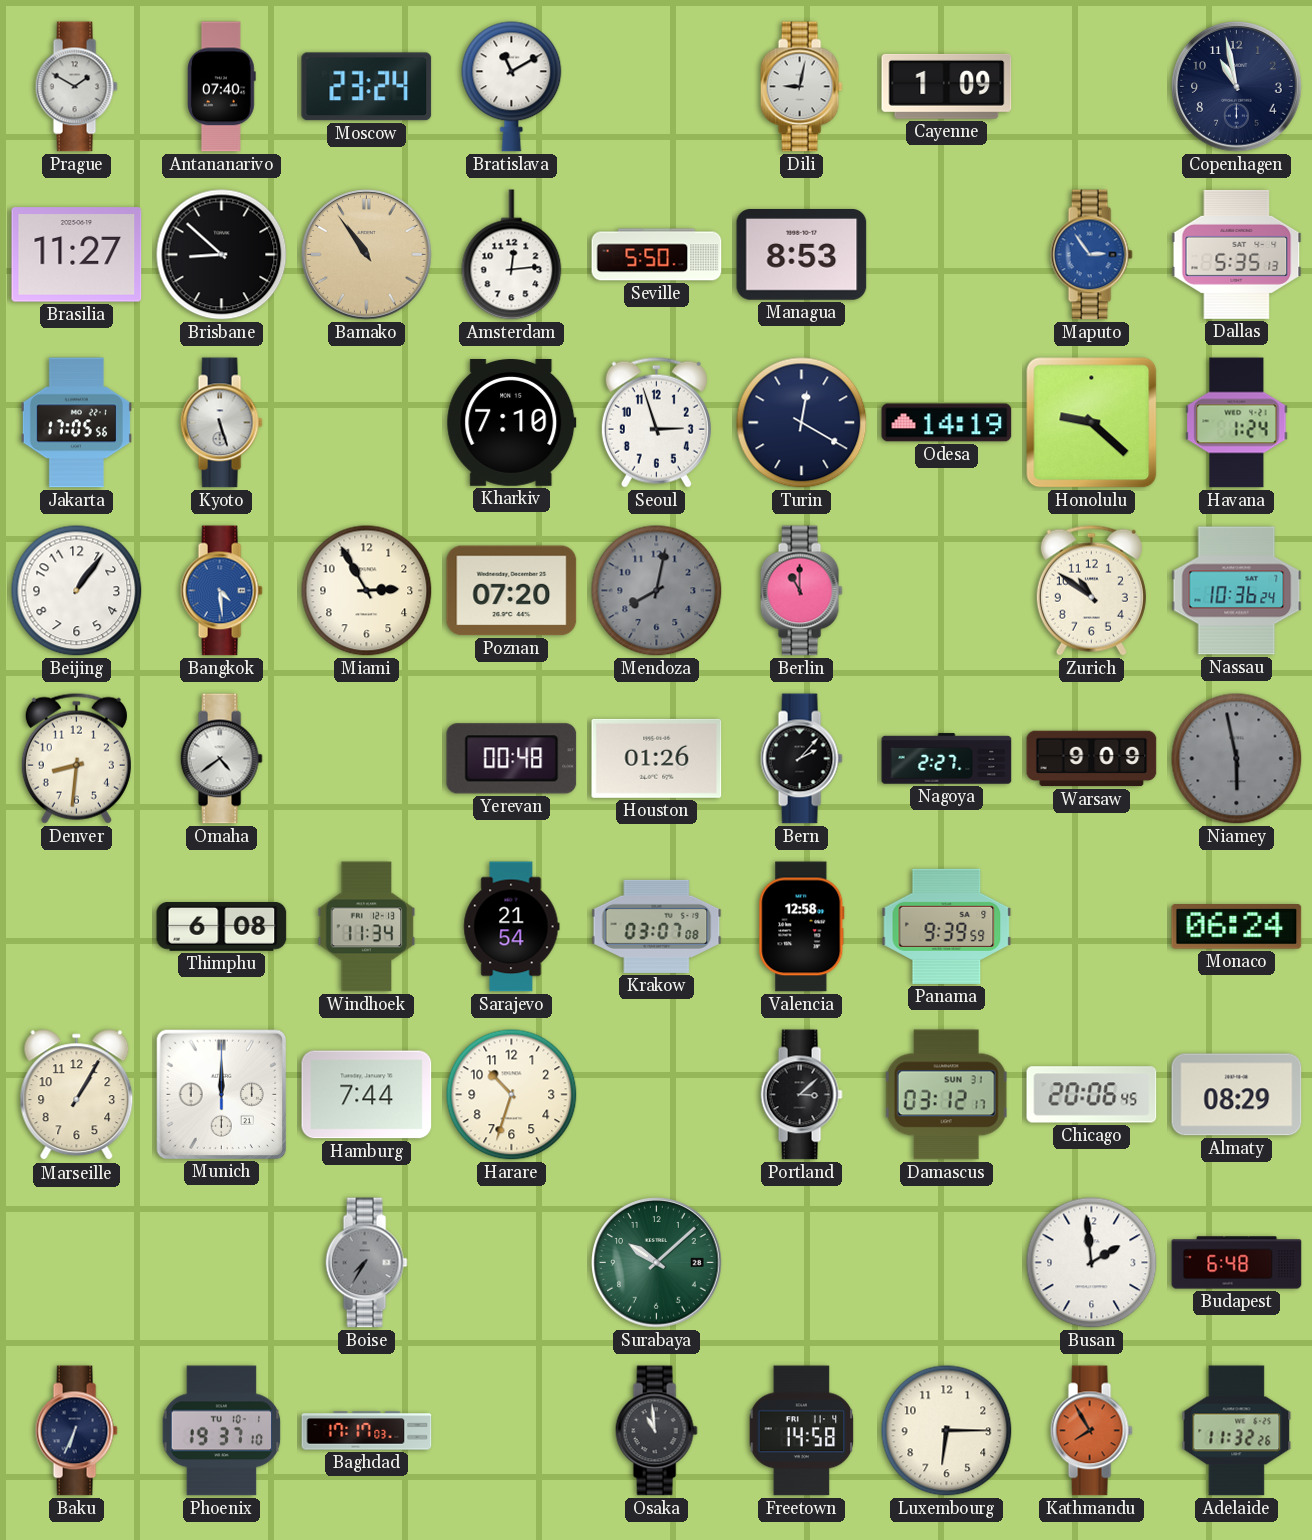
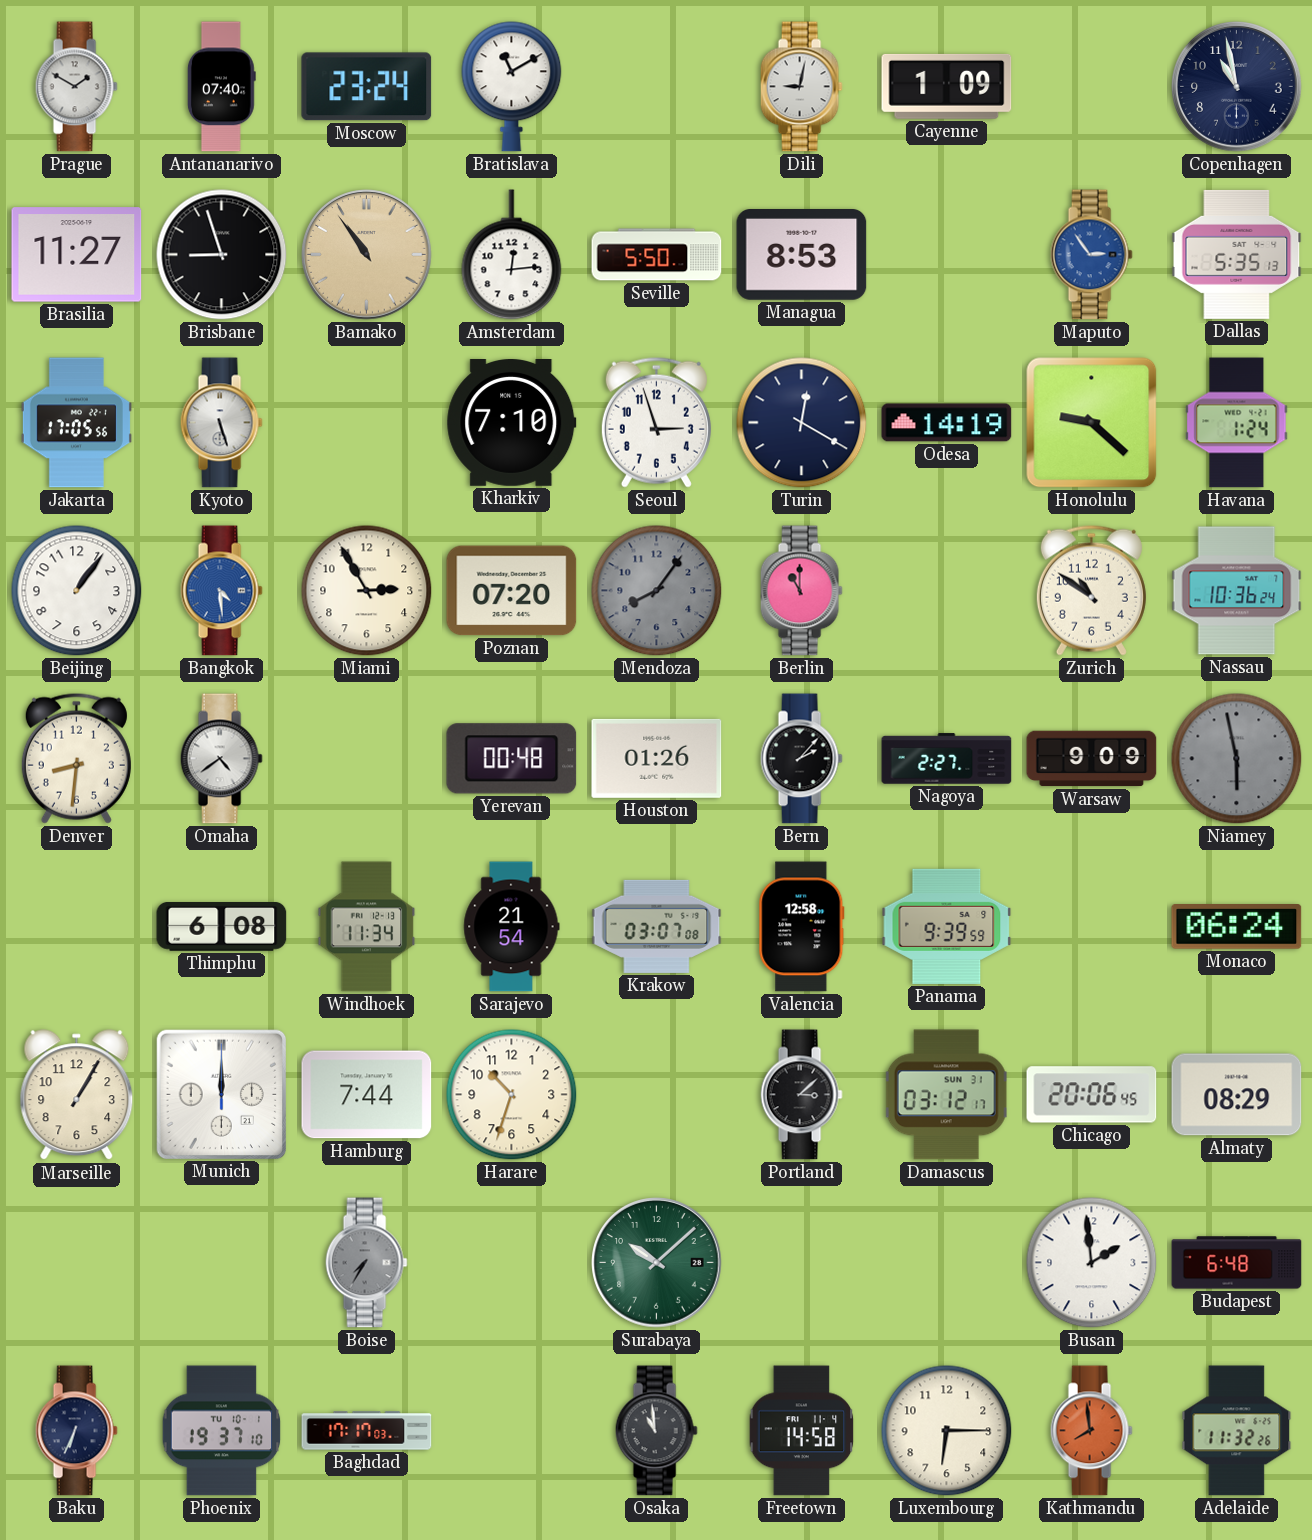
Brisbane: 8:52 -> 8:57 (222, 255)
Mendoza: 8:02 -> 8:06 (657, 591)
Kathmandu: 7:55 -> 7:59 (1091, 1431)
